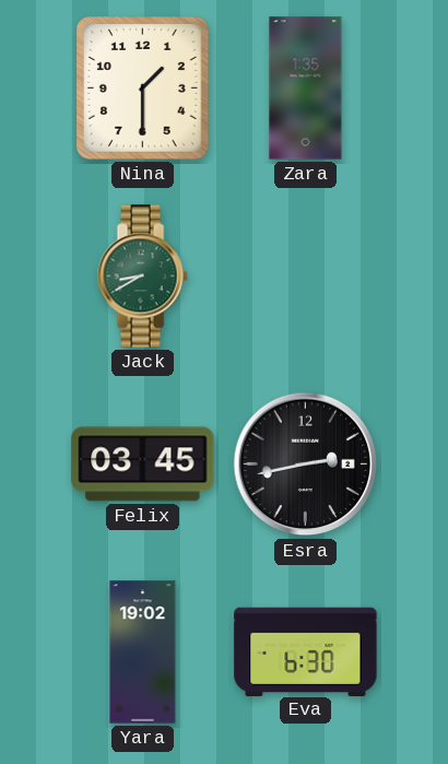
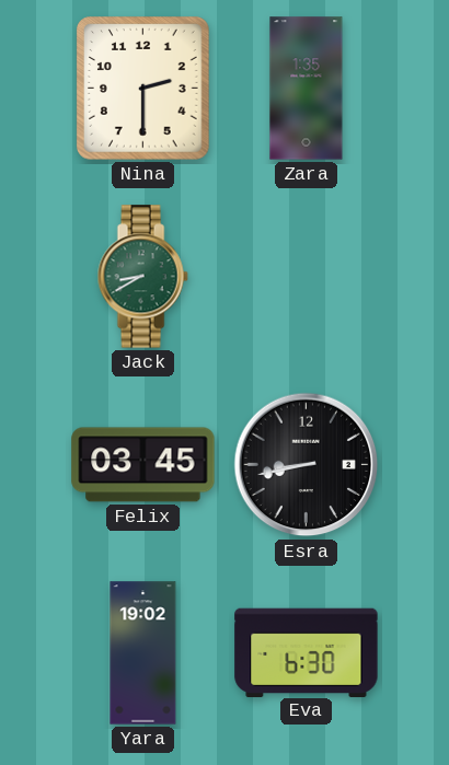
Nina: 1:30 -> 2:30 (143, 89)
Esra: 2:43 -> 8:43 (307, 465)
